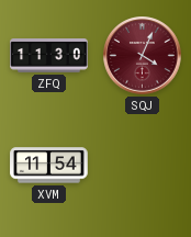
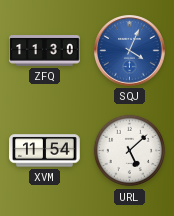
SQJ dial: burgundy -> blue (130, 51)
URL: none -> 5:08 (130, 151)
